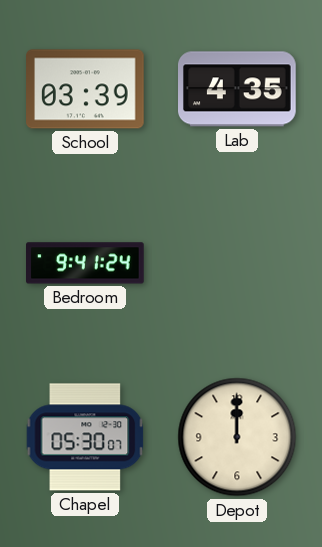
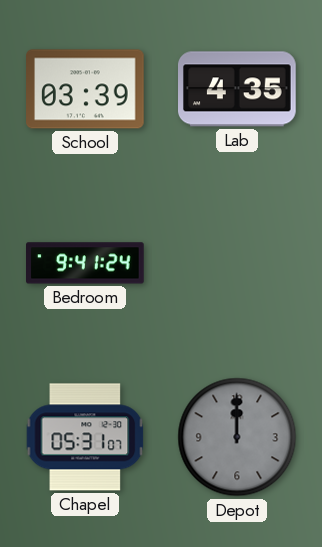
Chapel: 05:30 -> 05:31 (85, 437)
Depot dial: cream -> grey (237, 437)
